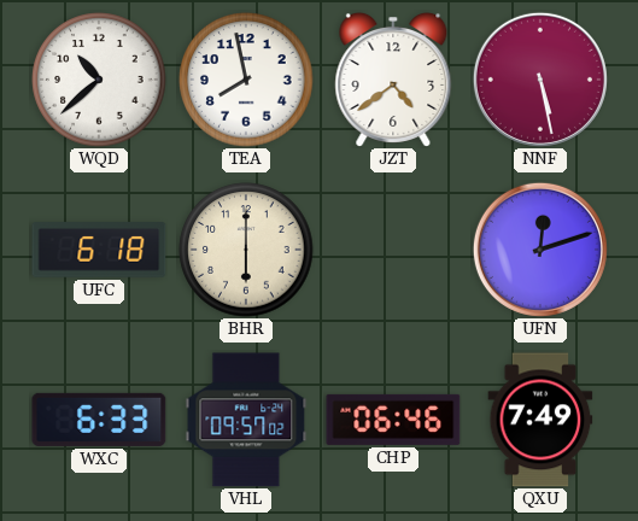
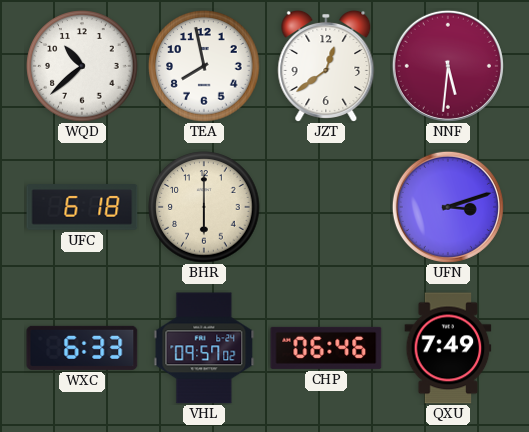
JZT: 4:39 -> 12:39 (326, 66)
NNF: 5:28 -> 5:31 (448, 66)
UFN: 12:12 -> 3:12 (448, 207)
